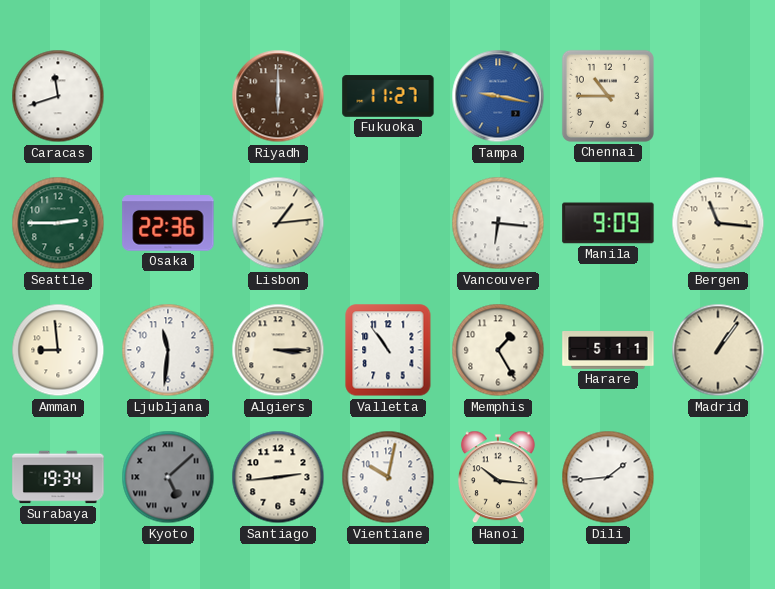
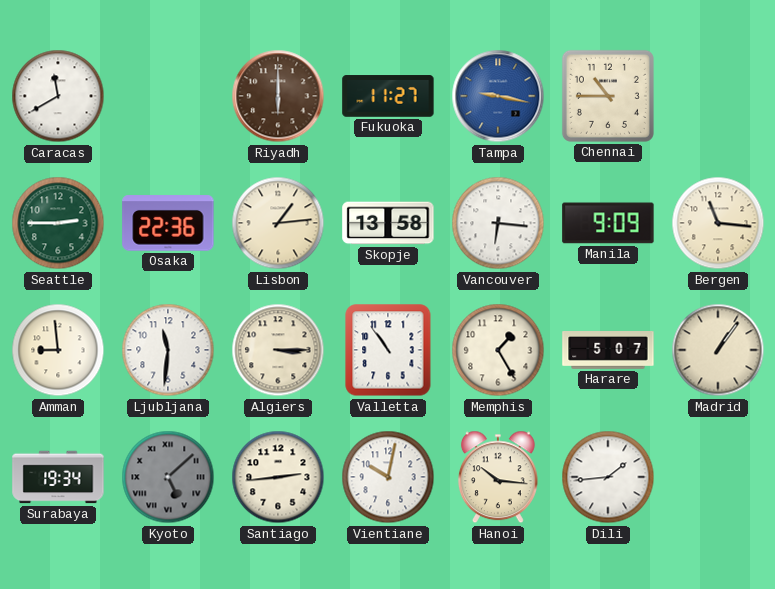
Caracas: 11:42 -> 11:40 (58, 96)
Skopje: none -> 13:58 (388, 223)
Harare: 5:11 -> 5:07 (608, 350)
